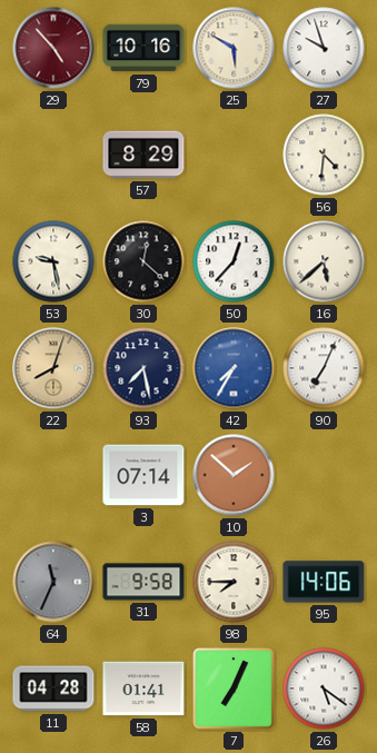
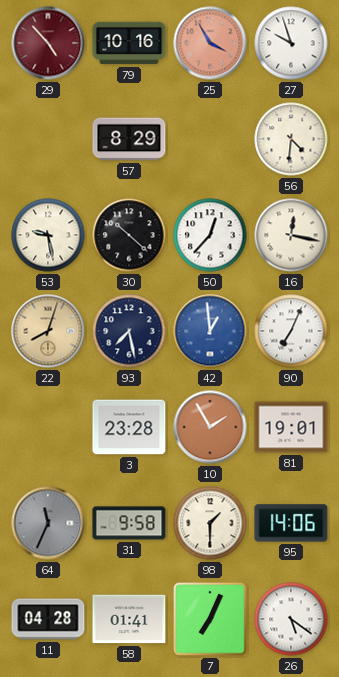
25: 5:50 -> 3:55 (210, 43)
25 dial: cream -> salmon (210, 43)
30: 12:22 -> 10:22 (129, 235)
16: 5:38 -> 12:17 (291, 235)
42: 7:35 -> 12:59 (210, 331)
3: 07:14 -> 23:28 (129, 427)
10: 1:52 -> 1:55 (210, 427)
81: none -> 19:01 (291, 427)
98: 7:45 -> 1:30 (210, 523)
